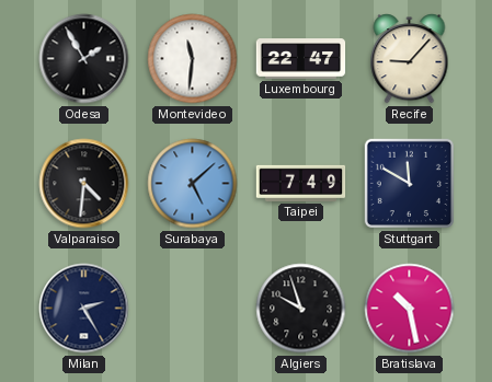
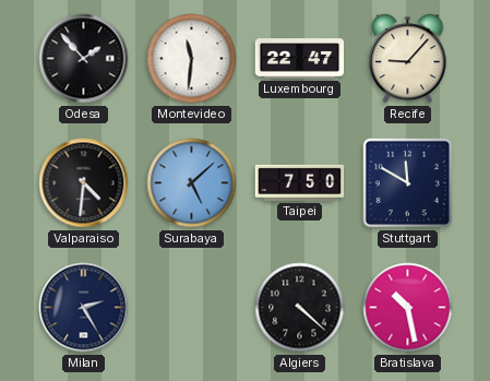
Odesa: 1:55 -> 1:53 (84, 59)
Taipei: 7:49 -> 7:50 (300, 182)
Algiers: 9:57 -> 4:22 (300, 308)
